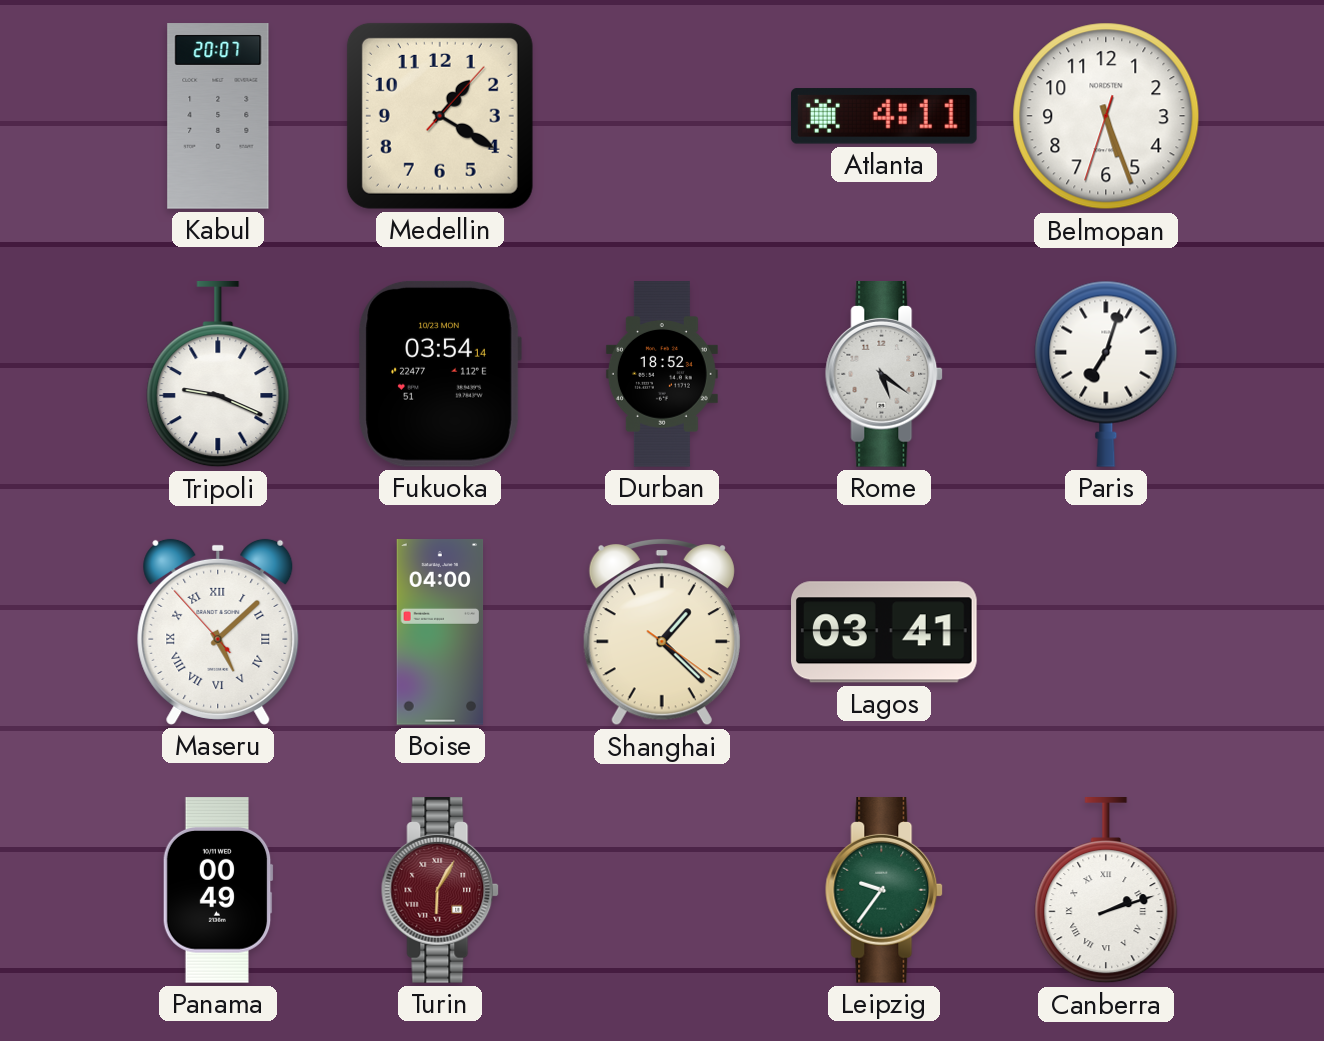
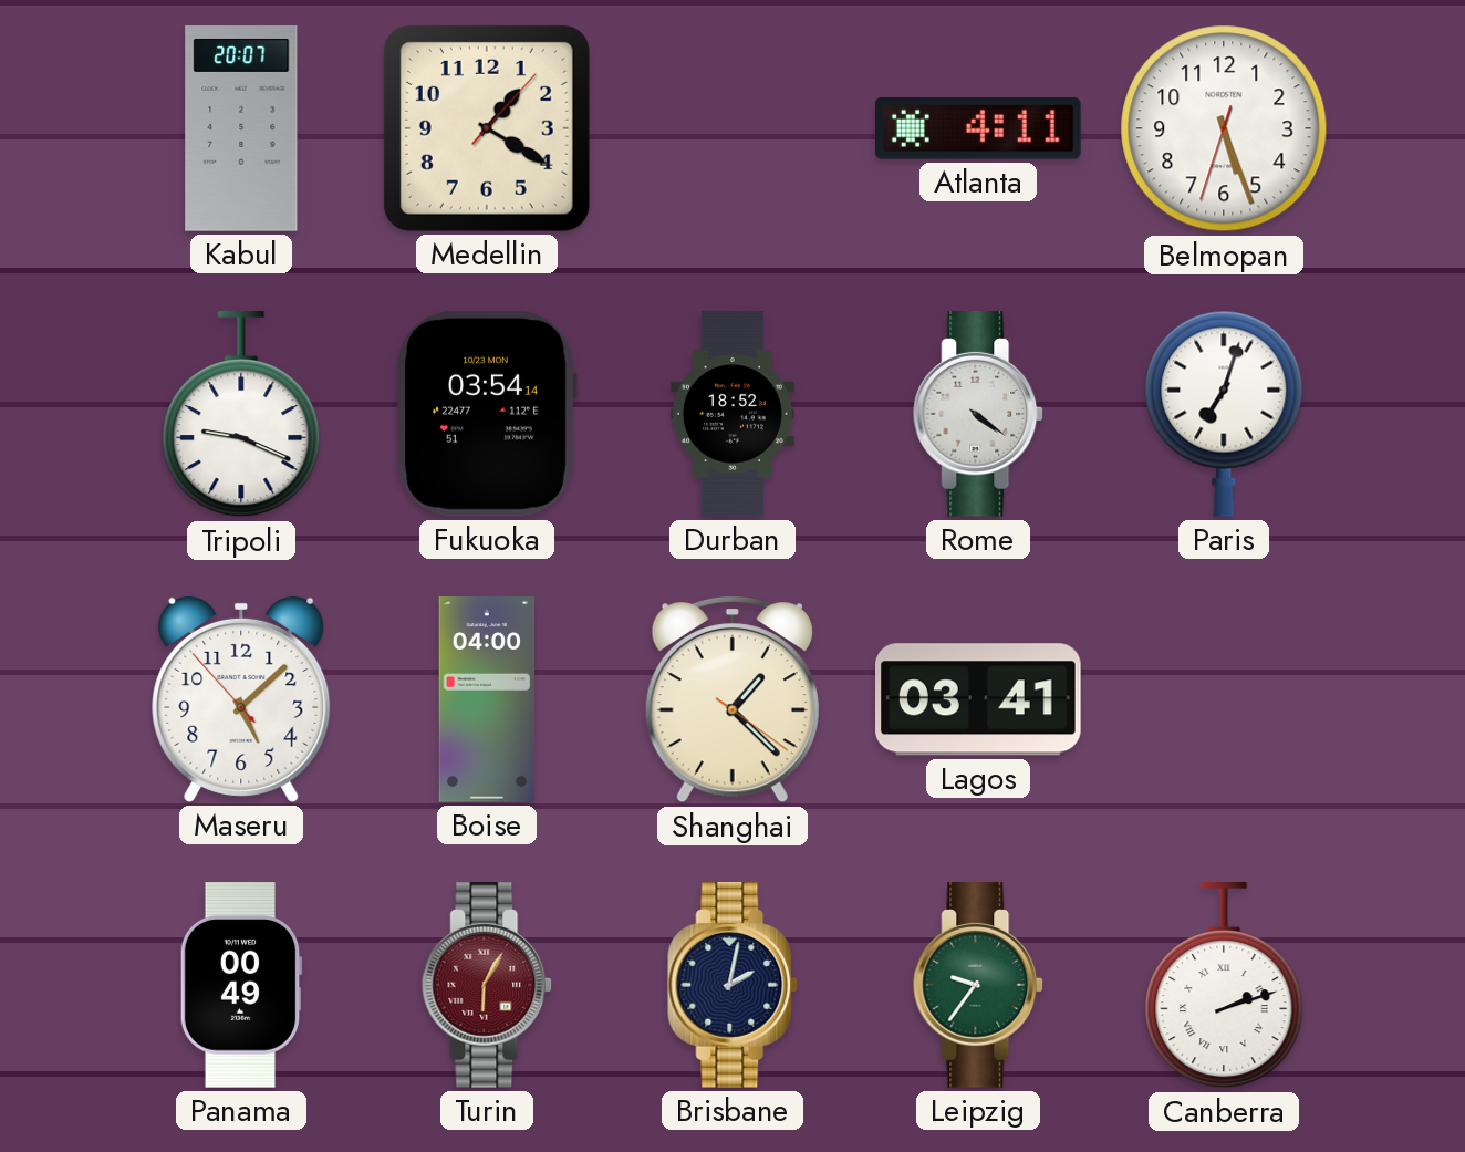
Rome: 5:21 -> 4:21 (979, 415)
Maseru numerals: Roman -> Arabic (241, 699)
Brisbane: none -> 2:02 (734, 986)
